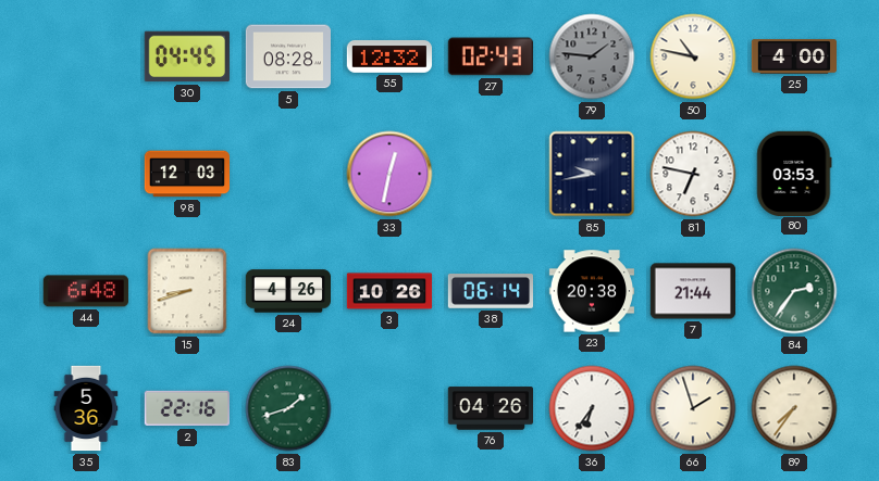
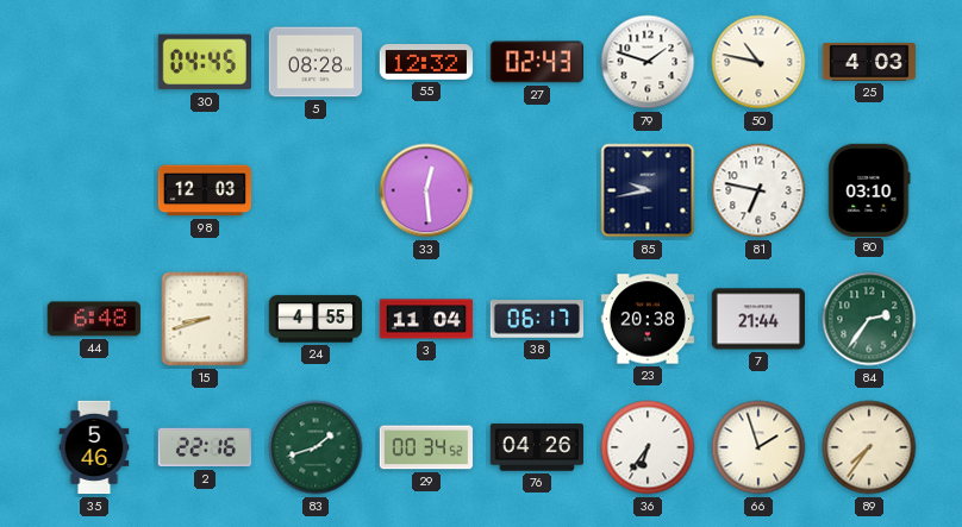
79: 1:46 -> 1:48 (648, 62)
79 dial: grey -> white (648, 62)
25: 4:00 -> 4:03 (869, 62)
33: 12:32 -> 12:29 (426, 190)
80: 03:53 -> 03:10 (869, 189)
24: 4:26 -> 4:55 (316, 319)
3: 10:26 -> 11:04 (426, 319)
38: 06:14 -> 06:17 (536, 319)
35: 5:36 -> 5:46 (94, 447)
29: none -> 00:34 (425, 447)
